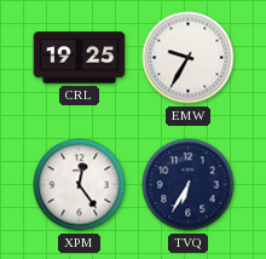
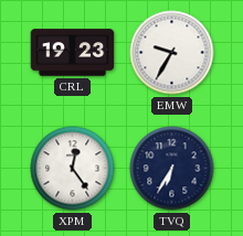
CRL: 19:25 -> 19:23 (73, 53)
